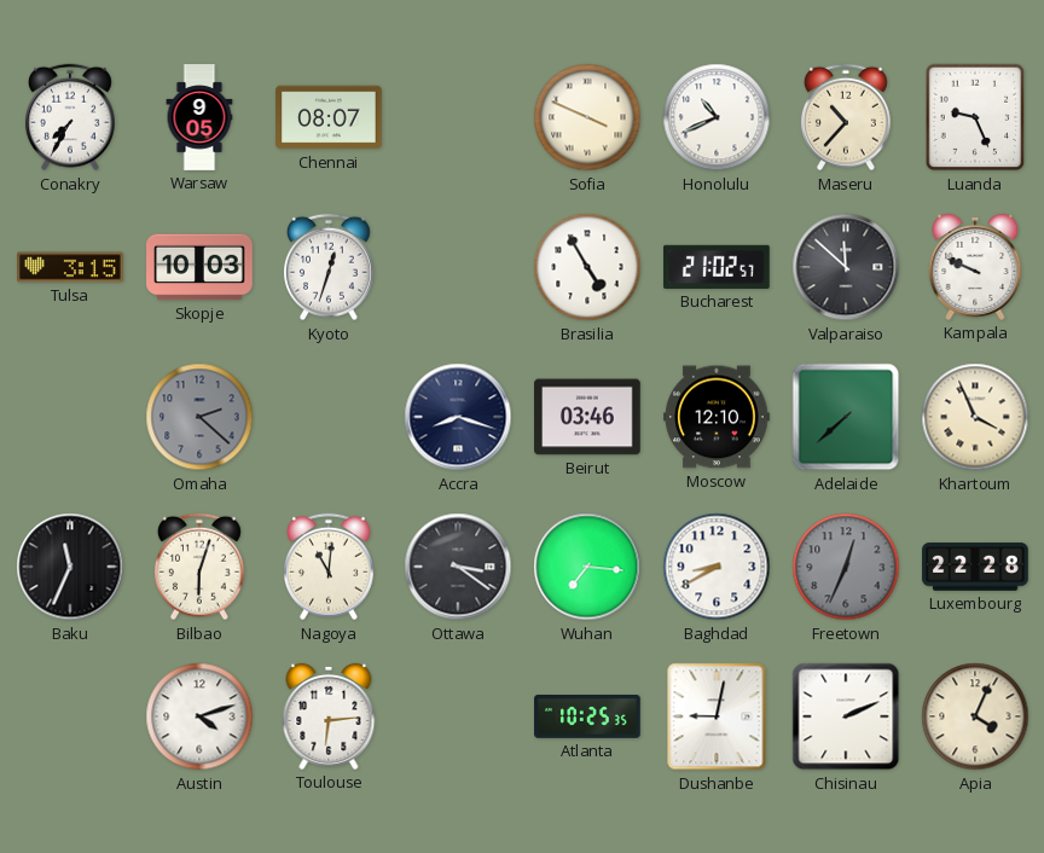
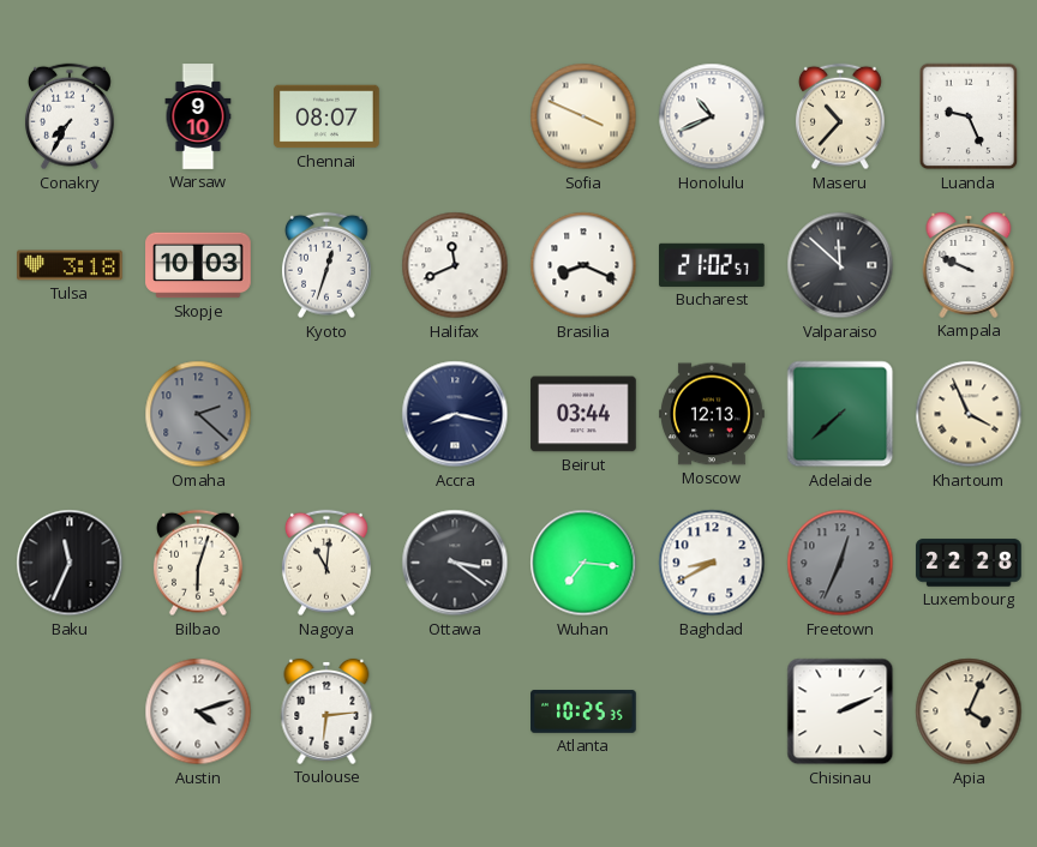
Warsaw: 9:05 -> 9:10 (198, 116)
Tulsa: 3:15 -> 3:18 (70, 265)
Halifax: none -> 11:41 (455, 265)
Brasilia: 4:55 -> 8:19 (583, 265)
Accra: 8:18 -> 8:17 (455, 414)
Beirut: 03:46 -> 03:44 (583, 414)
Moscow: 12:10 -> 12:13 (712, 414)
Dushanbe: 9:02 -> none (717, 716)
